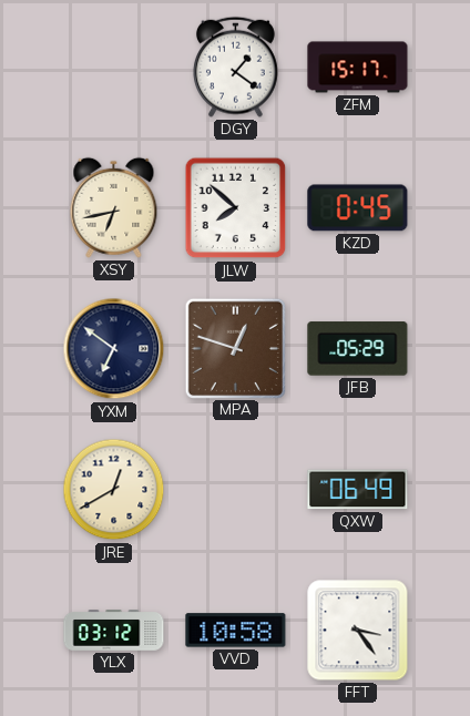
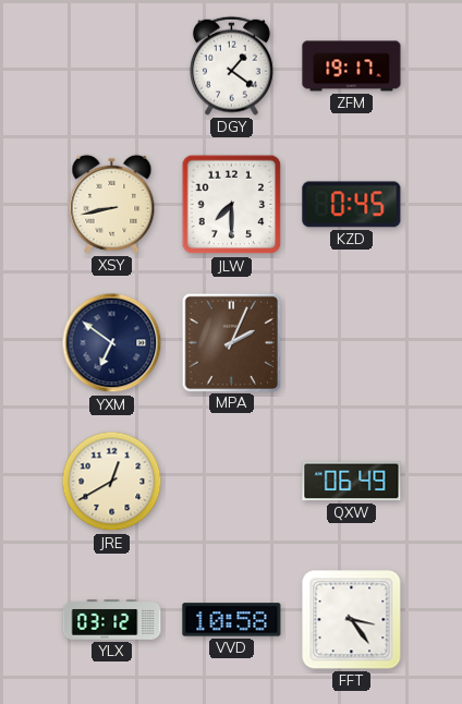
ZFM: 15:17 -> 19:17 (352, 66)
XSY: 6:43 -> 8:43 (112, 204)
JLW: 7:52 -> 7:30 (232, 205)
MPA: 12:48 -> 2:04 (231, 342)
JFB: 05:29 -> none (358, 349)
